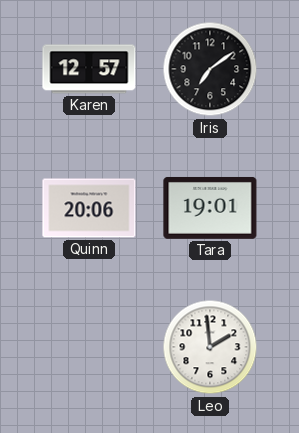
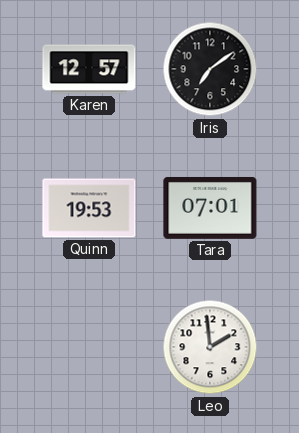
Quinn: 20:06 -> 19:53 (89, 208)
Tara: 19:01 -> 07:01 (210, 208)
